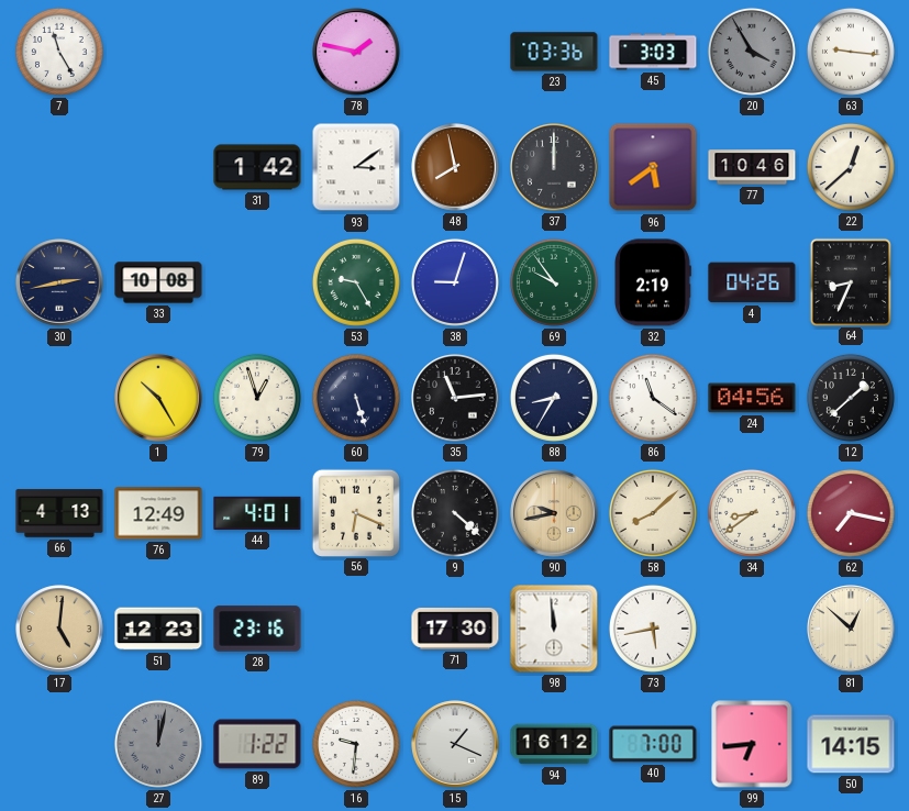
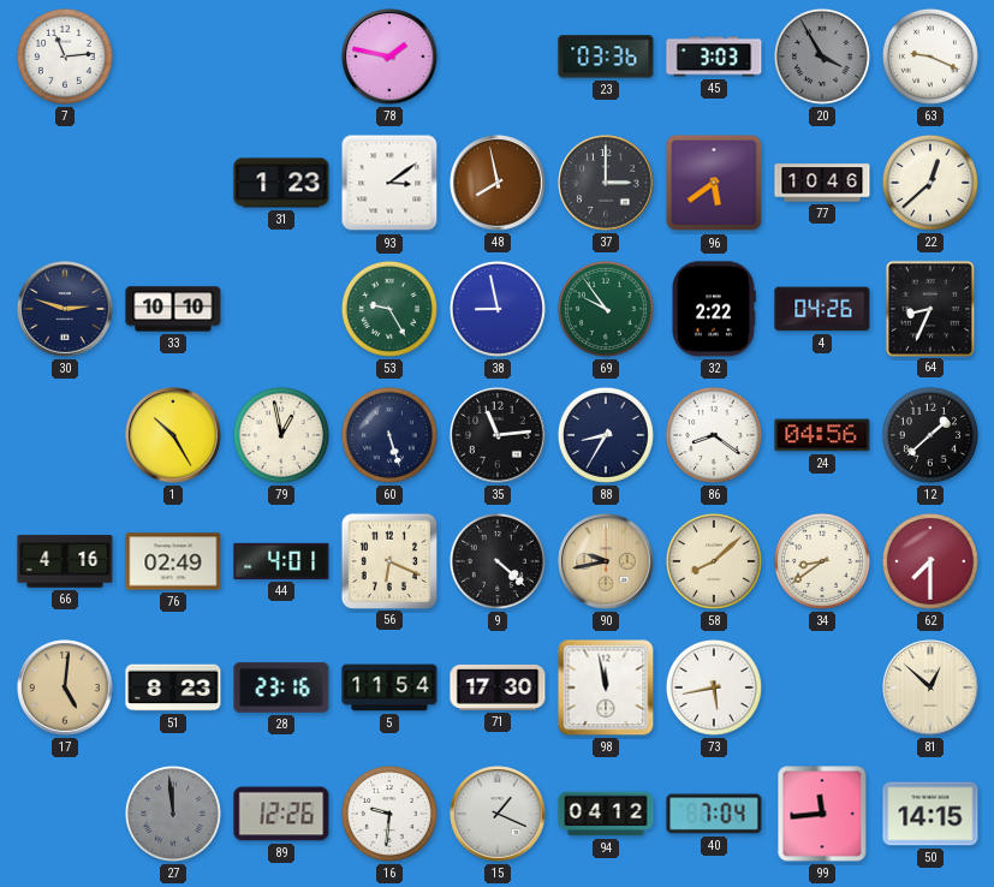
7: 11:25 -> 11:14 (65, 56)
63: 9:16 -> 9:19 (930, 56)
31: 1:42 -> 1:23 (281, 183)
37: 12:00 -> 3:00 (606, 183)
30: 2:43 -> 2:48 (65, 309)
33: 10:08 -> 10:10 (173, 309)
38: 9:03 -> 8:58 (498, 309)
32: 2:19 -> 2:22 (714, 309)
79: 12:57 -> 12:58 (281, 435)
86: 11:21 -> 8:21 (714, 435)
66: 4:13 -> 4:16 (65, 561)
76: 12:49 -> 02:49 (173, 561)
62: 7:17 -> 7:30 (930, 561)
51: 12:23 -> 8:23 (173, 687)
5: none -> 11:54 (389, 687)
98: 11:59 -> 11:58 (606, 687)
27: 12:02 -> 11:59 (173, 814)
89: 1:22 -> 12:26 (281, 814)
94: 16:12 -> 04:12 (606, 814)
40: 7:00 -> 7:04 (714, 814)
99: 6:44 -> 11:44 (822, 814)
